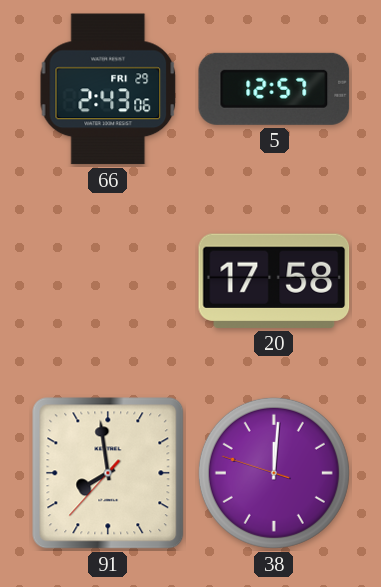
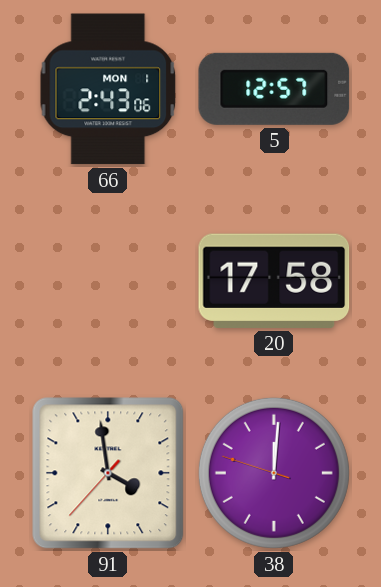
66 date: FRI 29 -> MON 1 (108, 89)
91: 7:58 -> 3:58 (108, 473)
